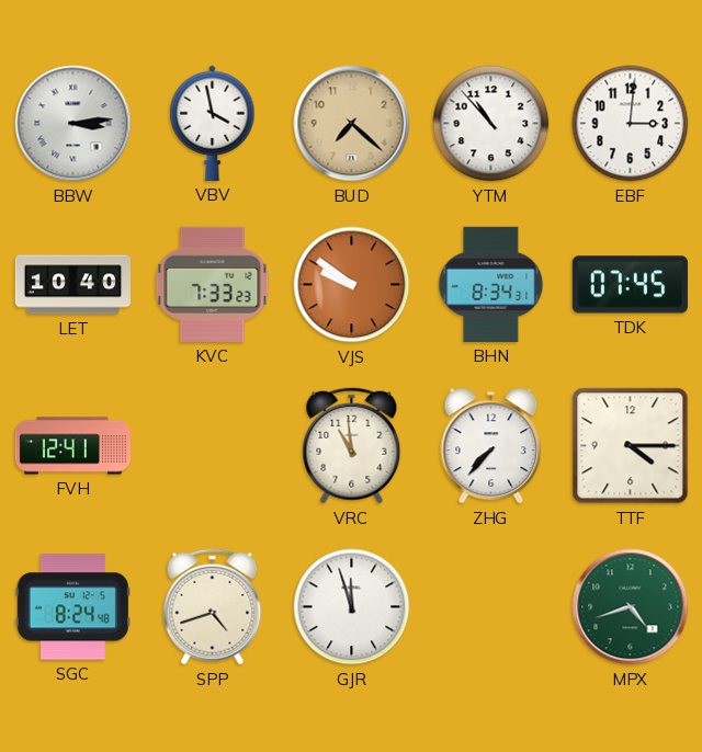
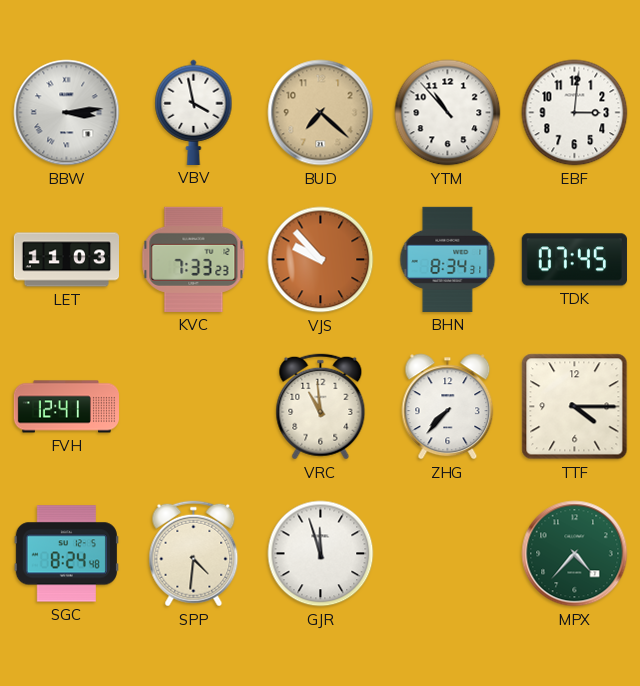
LET: 10:40 -> 11:03 (66, 260)
VJS: 9:51 -> 9:53 (321, 260)
SPP: 4:42 -> 4:31 (194, 554)
MPX: 4:42 -> 4:37 (575, 554)
